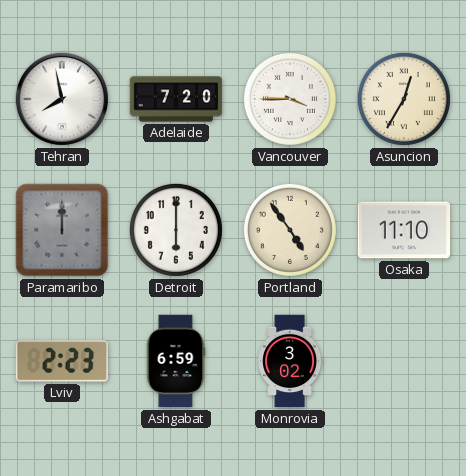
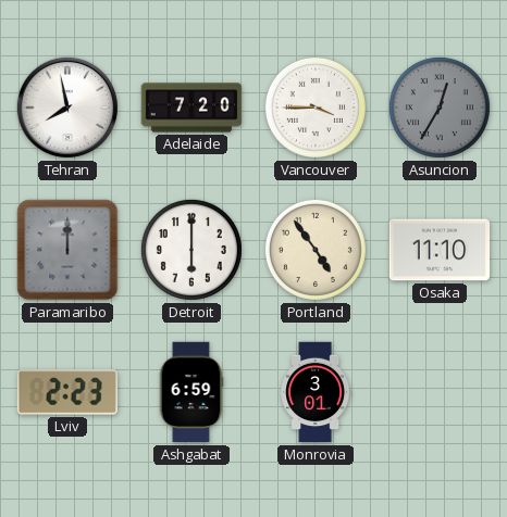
Asuncion dial: cream -> grey (440, 108)
Monrovia: 3:02 -> 3:01 (316, 392)
